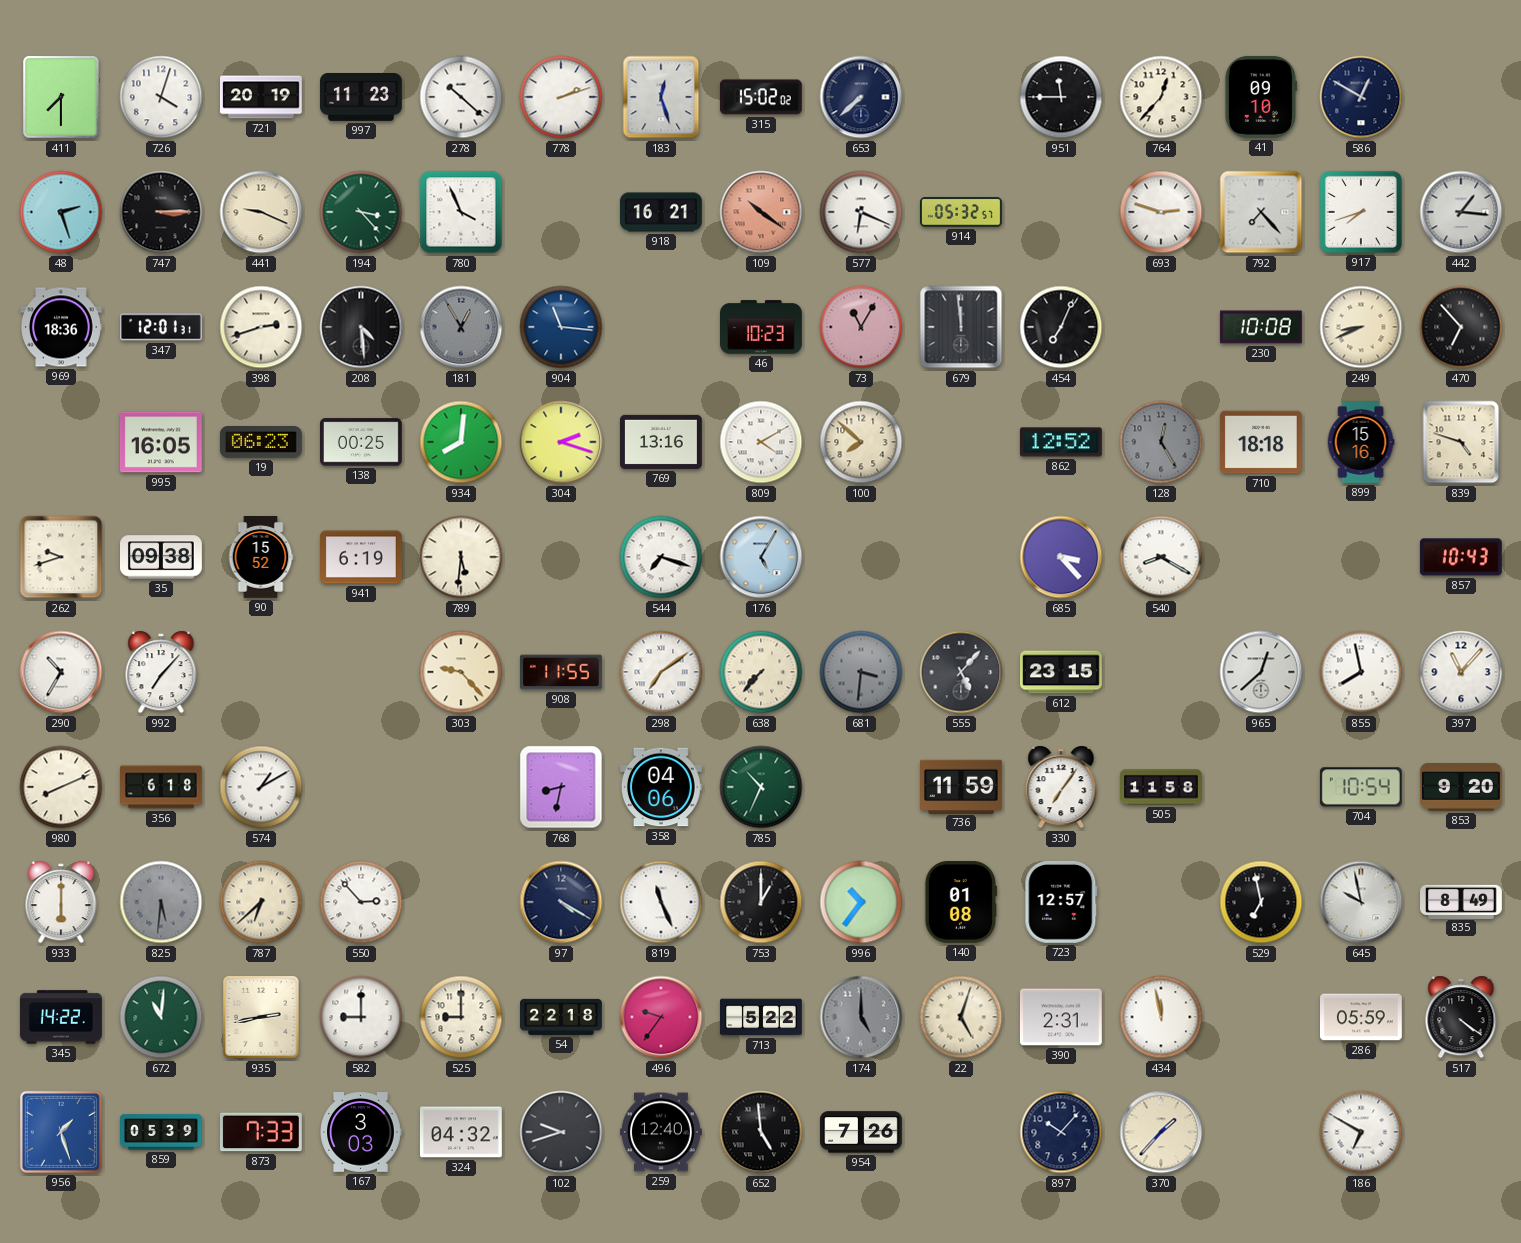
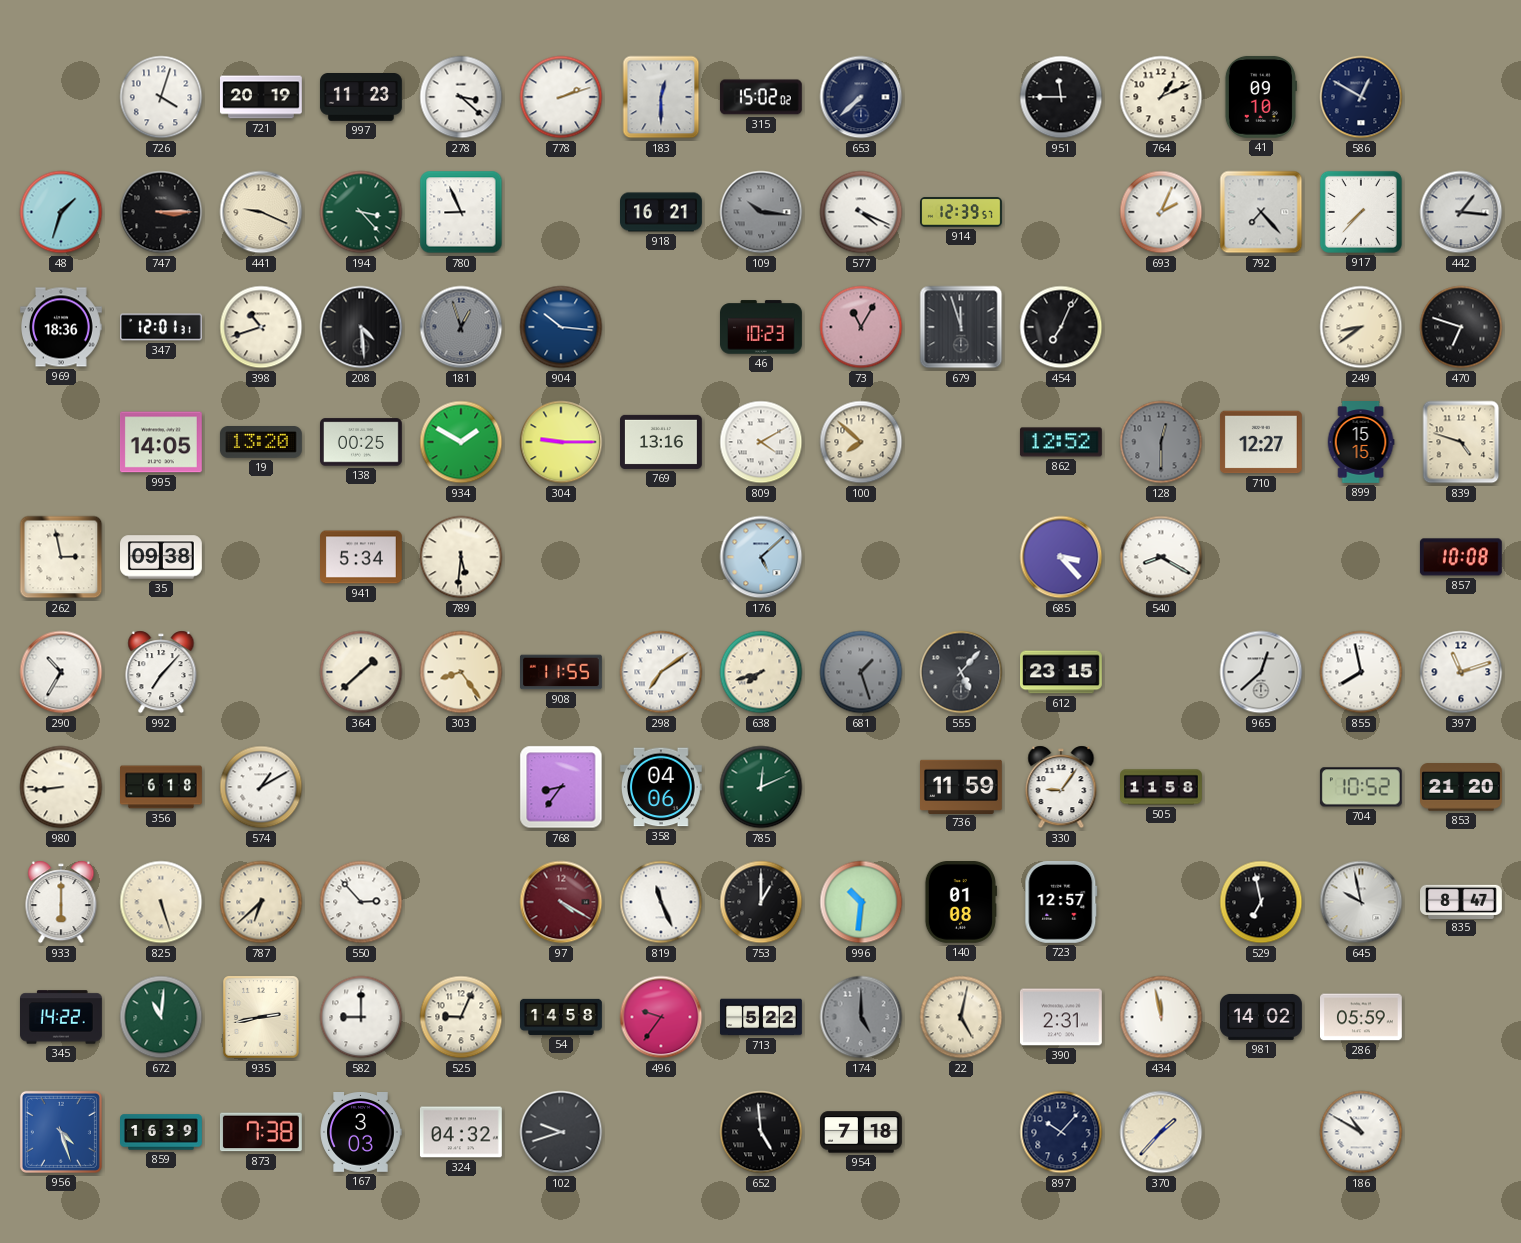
411: 7:30 -> none (62, 97)
278: 10:22 -> 3:22 (461, 97)
183: 12:27 -> 12:30 (661, 97)
764: 12:37 -> 1:11 (1161, 97)
48: 2:27 -> 1:33 (61, 212)
780: 3:56 -> 8:56 (461, 212)
109: 10:21 -> 10:16 (761, 212)
109 dial: salmon -> grey (761, 212)
577: 6:19 -> 4:19 (861, 212)
914: 05:32 -> 12:39 (962, 212)
693: 2:48 -> 2:04 (1161, 212)
917: 7:42 -> 7:37 (1361, 212)
398: 2:42 -> 10:42 (261, 327)
181: 12:55 -> 12:57 (461, 327)
904: 11:16 -> 10:16 (561, 327)
679: 11:59 -> 11:57 (961, 327)
230: 10:08 -> none (1261, 327)
249: 8:41 -> 8:39 (1361, 327)
470: 6:53 -> 6:48 (1461, 327)
995: 16:05 -> 14:05 (162, 442)
19: 06:23 -> 13:20 (261, 443)
934: 8:01 -> 1:50 (461, 442)
304: 2:18 -> 9:15 (561, 442)
128: 12:25 -> 12:30 (1161, 442)
710: 18:18 -> 12:27 (1261, 442)
899: 15:16 -> 15:15 (1361, 443)
262: 9:42 -> 2:58 (61, 557)
90: 15:52 -> none (261, 558)
941: 6:19 -> 5:34 (362, 557)
544: 7:18 -> none (661, 557)
176: 5:05 -> 5:08 (761, 557)
857: 10:43 -> 10:08 (1461, 557)
364: none -> 1:38 (361, 672)
303: 9:23 -> 8:24 (461, 672)
638: 7:37 -> 7:42 (761, 672)
681: 3:31 -> 1:27 (861, 672)
397: 11:07 -> 11:12 (1461, 672)
980: 8:11 -> 8:44 (61, 787)
768: 8:32 -> 8:36 (561, 787)
785: 10:34 -> 12:11 (761, 787)
330: 7:06 -> 9:06 (1061, 787)
704: 10:54 -> 10:52 (1361, 787)
853: 9:20 -> 21:20 (1462, 787)
825: 5:31 -> 5:27 (161, 902)
825 dial: grey -> cream (161, 902)
97 dial: navy -> burgundy (561, 902)
996: 10:36 -> 10:31 (861, 902)
835: 8:49 -> 8:47 (1462, 901)
525: 9:00 -> 9:04 (461, 1017)
54: 22:18 -> 14:58 (562, 1017)
22: 5:03 -> 5:02 (961, 1017)
981: none -> 14:02 (1262, 1017)
517: 4:21 -> none (1461, 1017)
956: 1:27 -> 4:27 (61, 1132)
859: 05:39 -> 16:39 (162, 1132)
873: 7:33 -> 7:38 (261, 1132)
259: 12:40 -> none (662, 1132)
954: 7:26 -> 7:18 (862, 1132)
186: 6:50 -> 10:50 (1361, 1132)
